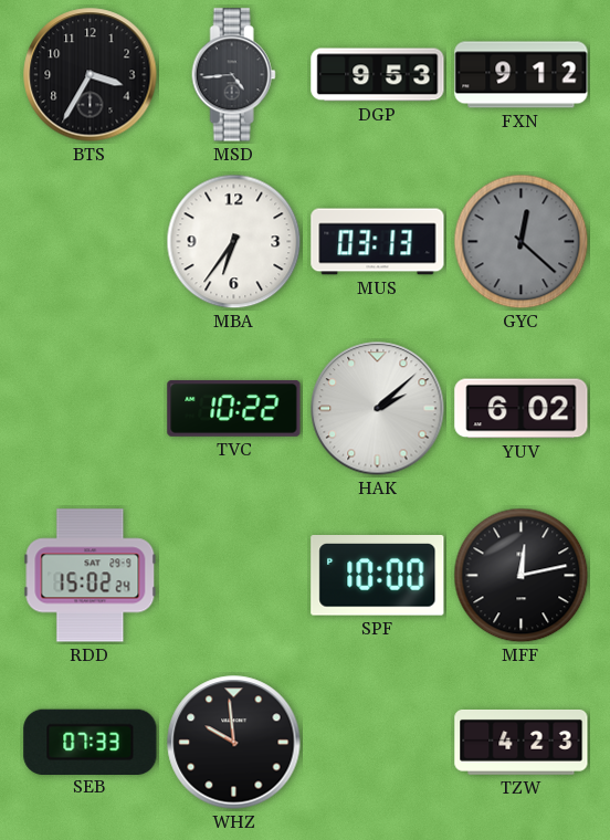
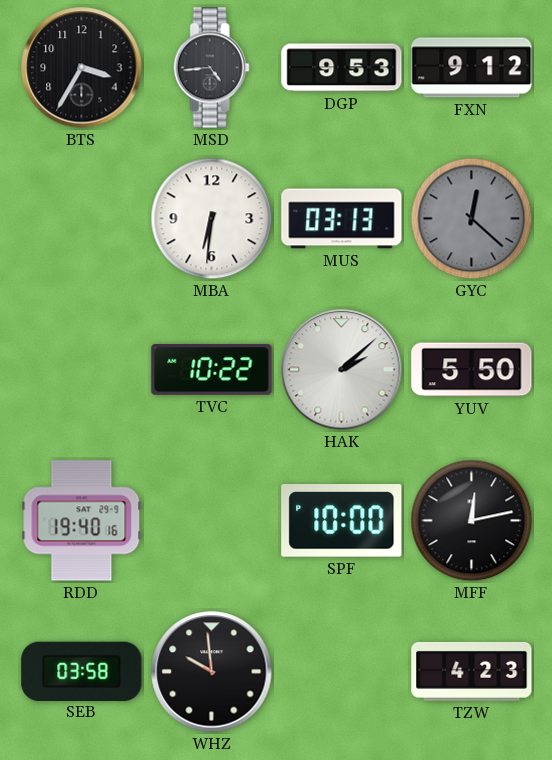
MBA: 6:36 -> 6:31 (212, 219)
YUV: 6:02 -> 5:50 (472, 370)
RDD: 15:02 -> 19:40 (82, 521)
SEB: 07:33 -> 03:58 (82, 671)
